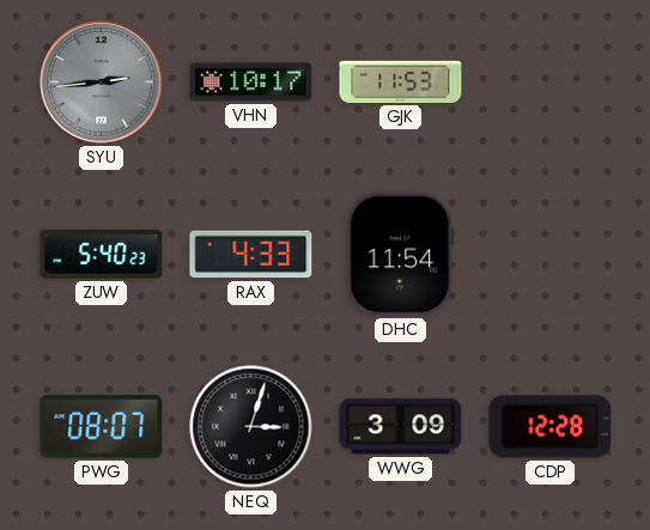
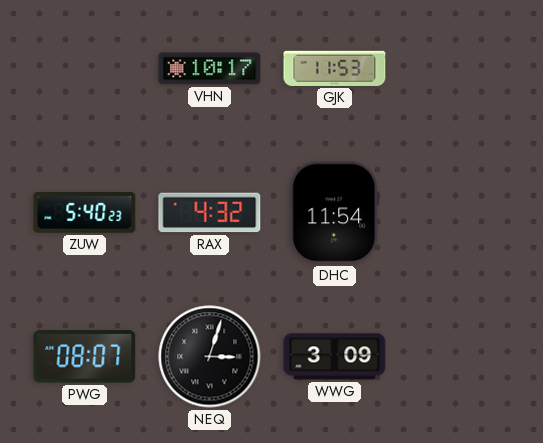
SYU: 2:44 -> none (102, 83)
RAX: 4:33 -> 4:32 (210, 213)
CDP: 12:28 -> none (551, 427)
